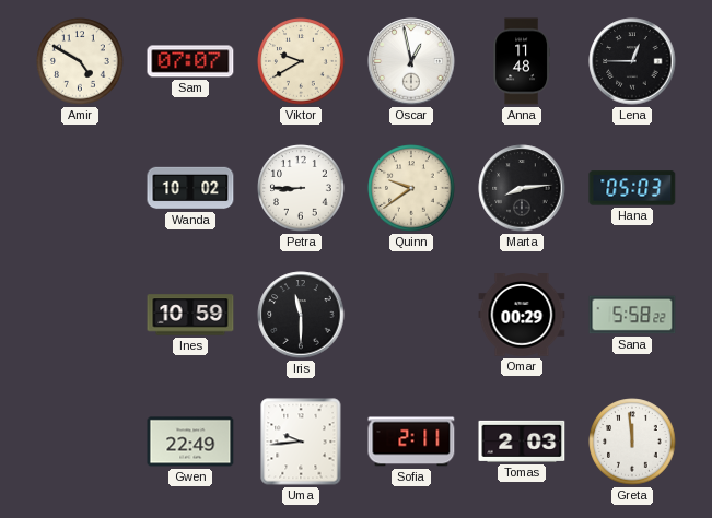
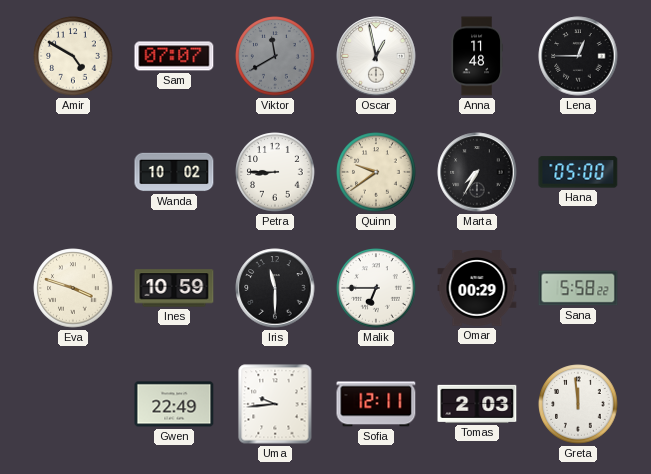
Viktor: 9:40 -> 11:40 (275, 56)
Viktor dial: cream -> grey (275, 56)
Marta: 8:14 -> 7:35 (477, 172)
Hana: 05:03 -> 05:00 (578, 172)
Eva: none -> 3:48 (73, 288)
Malik: none -> 6:45 (376, 288)
Sofia: 2:11 -> 12:11 (376, 404)
